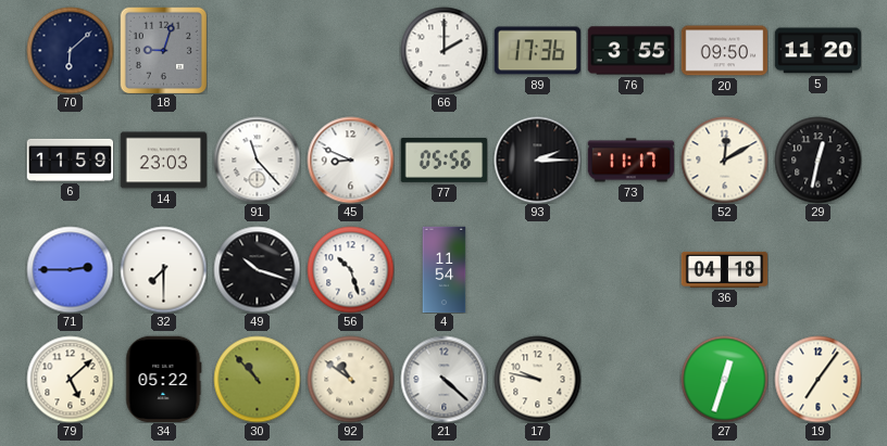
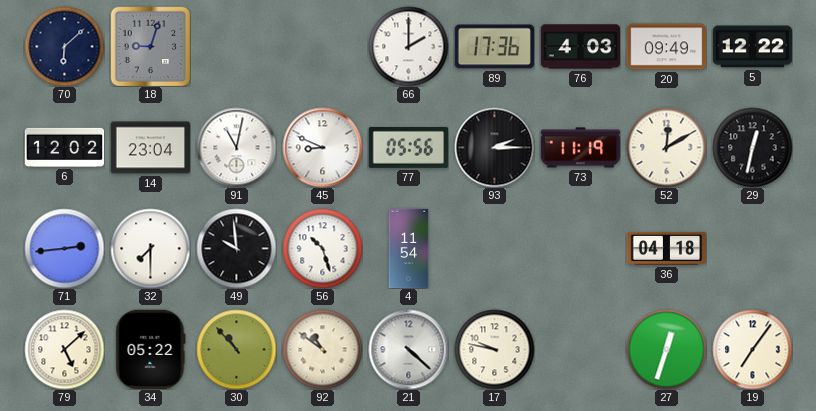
76: 3:55 -> 4:03 (580, 47)
20: 09:50 -> 09:49 (666, 47)
5: 11:20 -> 12:22 (752, 47)
6: 11:59 -> 12:02 (64, 147)
14: 23:03 -> 23:04 (150, 148)
91: 11:23 -> 11:02 (236, 147)
73: 11:17 -> 11:19 (580, 148)
71: 2:45 -> 2:44 (64, 248)
49: 10:18 -> 9:59 (236, 248)
